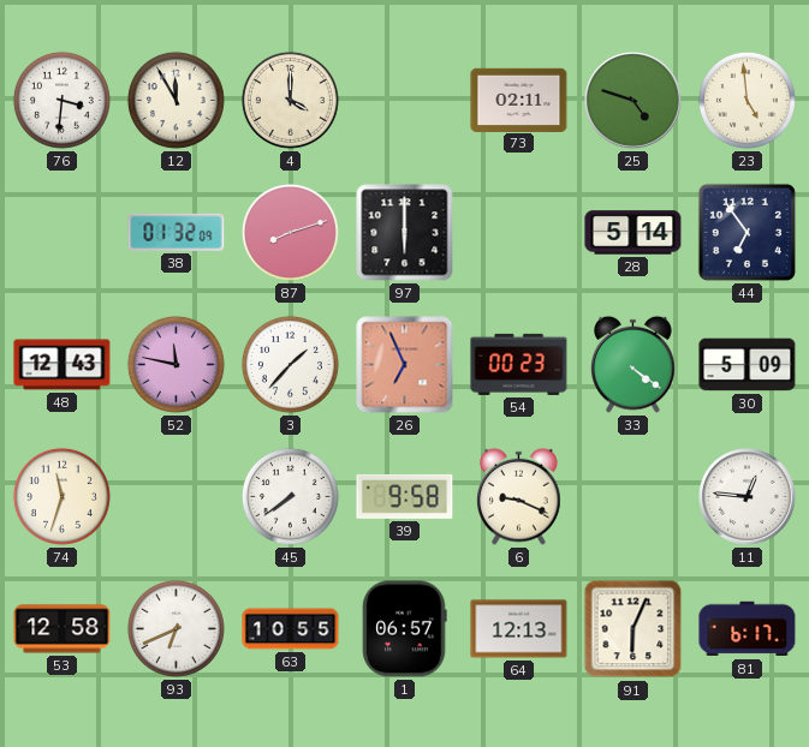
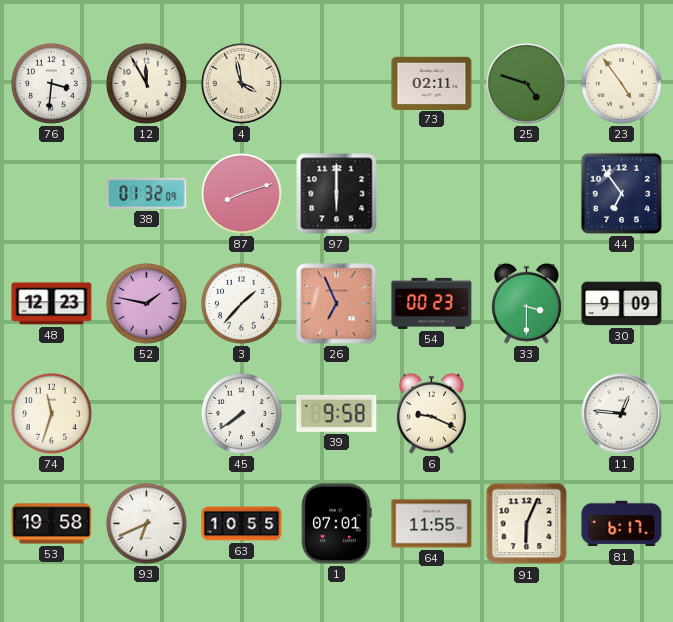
4: 4:00 -> 3:58 (241, 83)
23: 4:59 -> 4:54 (621, 83)
28: 5:14 -> none (633, 233)
48: 12:43 -> 12:23 (52, 304)
52: 11:47 -> 1:47 (146, 303)
33: 4:21 -> 3:30 (527, 303)
30: 5:09 -> 9:09 (622, 304)
53: 12:58 -> 19:58 (52, 524)
1: 06:57 -> 07:01 (336, 524)
64: 12:13 -> 11:55 (432, 524)
